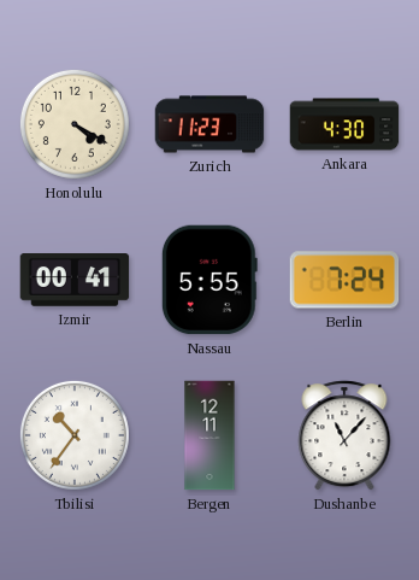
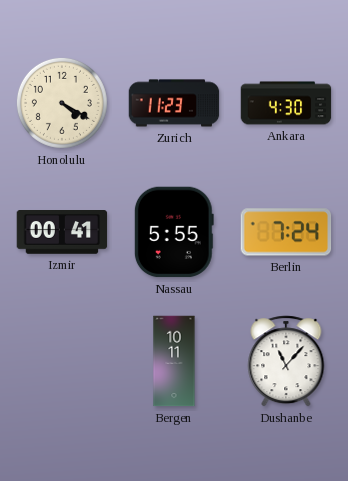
Tbilisi: 10:36 -> none (75, 435)
Bergen: 12:11 -> 10:11 (174, 361)
